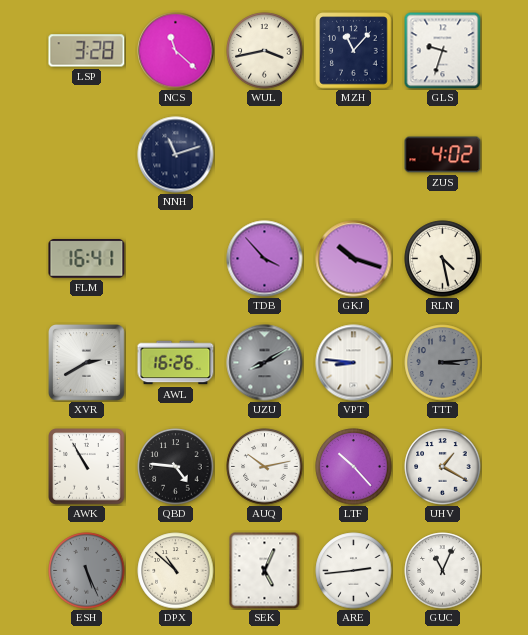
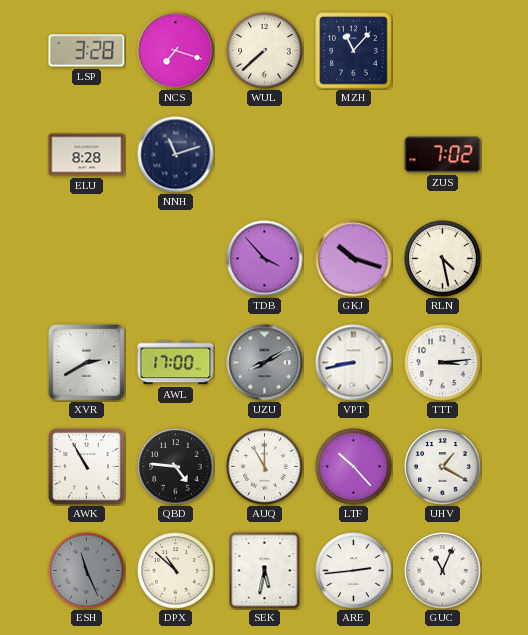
NCS: 11:22 -> 7:18 (176, 51)
WUL: 3:43 -> 7:38 (265, 51)
GLS: 9:33 -> none (442, 50)
ELU: none -> 8:28 (87, 155)
ZUS: 4:02 -> 7:02 (443, 155)
FLM: 16:41 -> none (87, 259)
AWL: 16:26 -> 17:00 (176, 363)
VPT: 8:46 -> 8:43 (354, 363)
TTT dial: grey -> white (443, 363)
AUQ: 10:13 -> 11:00 (265, 467)
ESH: 5:26 -> 11:26 (87, 571)
SEK: 5:04 -> 5:32 (265, 570)
